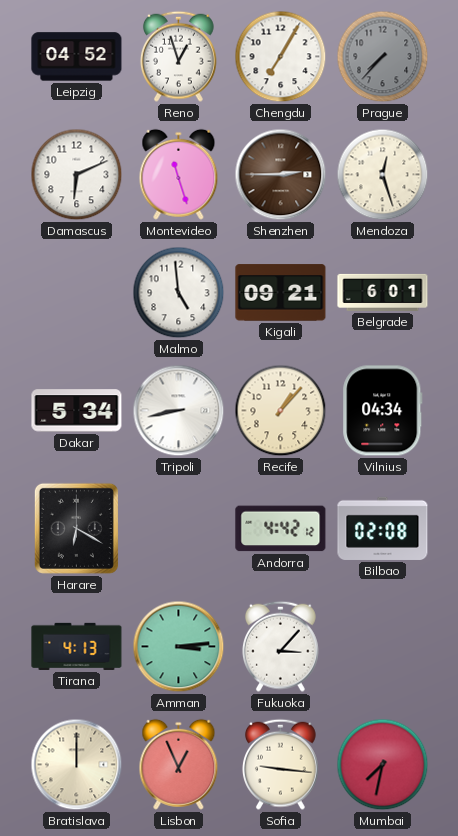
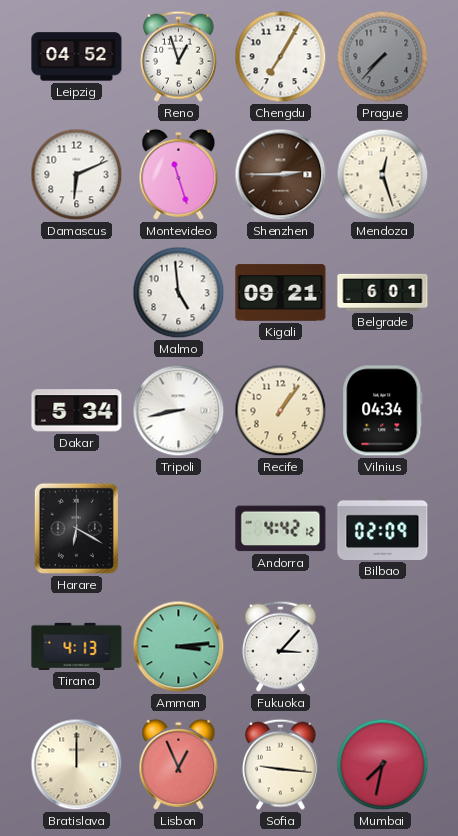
Recife: 1:07 -> 1:06 (281, 411)
Bilbao: 02:08 -> 02:09 (383, 528)
